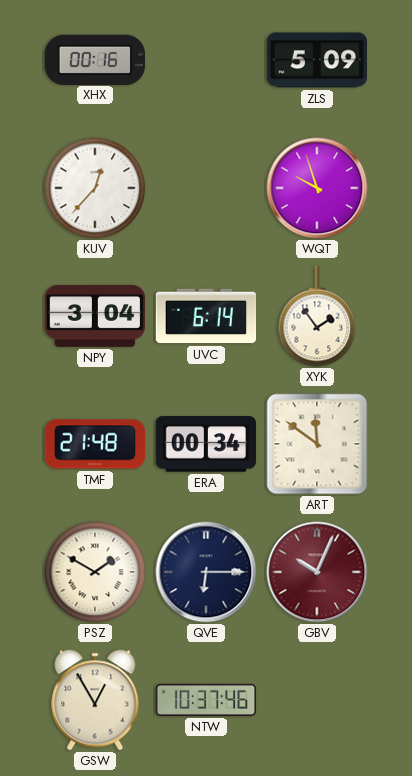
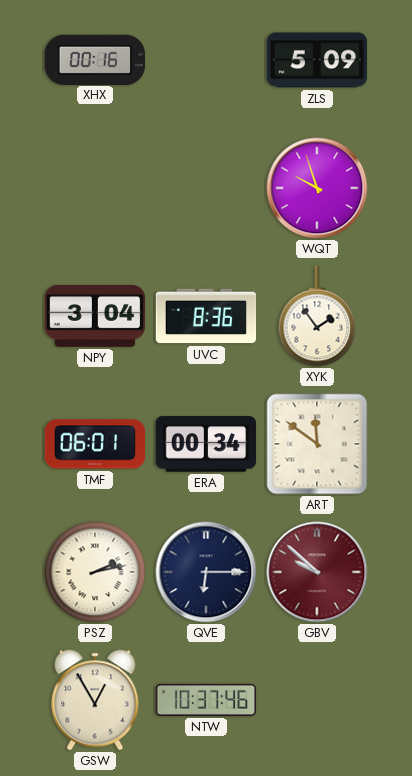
KUV: 12:37 -> none (95, 188)
UVC: 6:14 -> 8:36 (206, 316)
TMF: 21:48 -> 06:01 (95, 444)
PSZ: 1:50 -> 2:13 (95, 572)
GBV: 10:04 -> 9:52 (317, 572)
